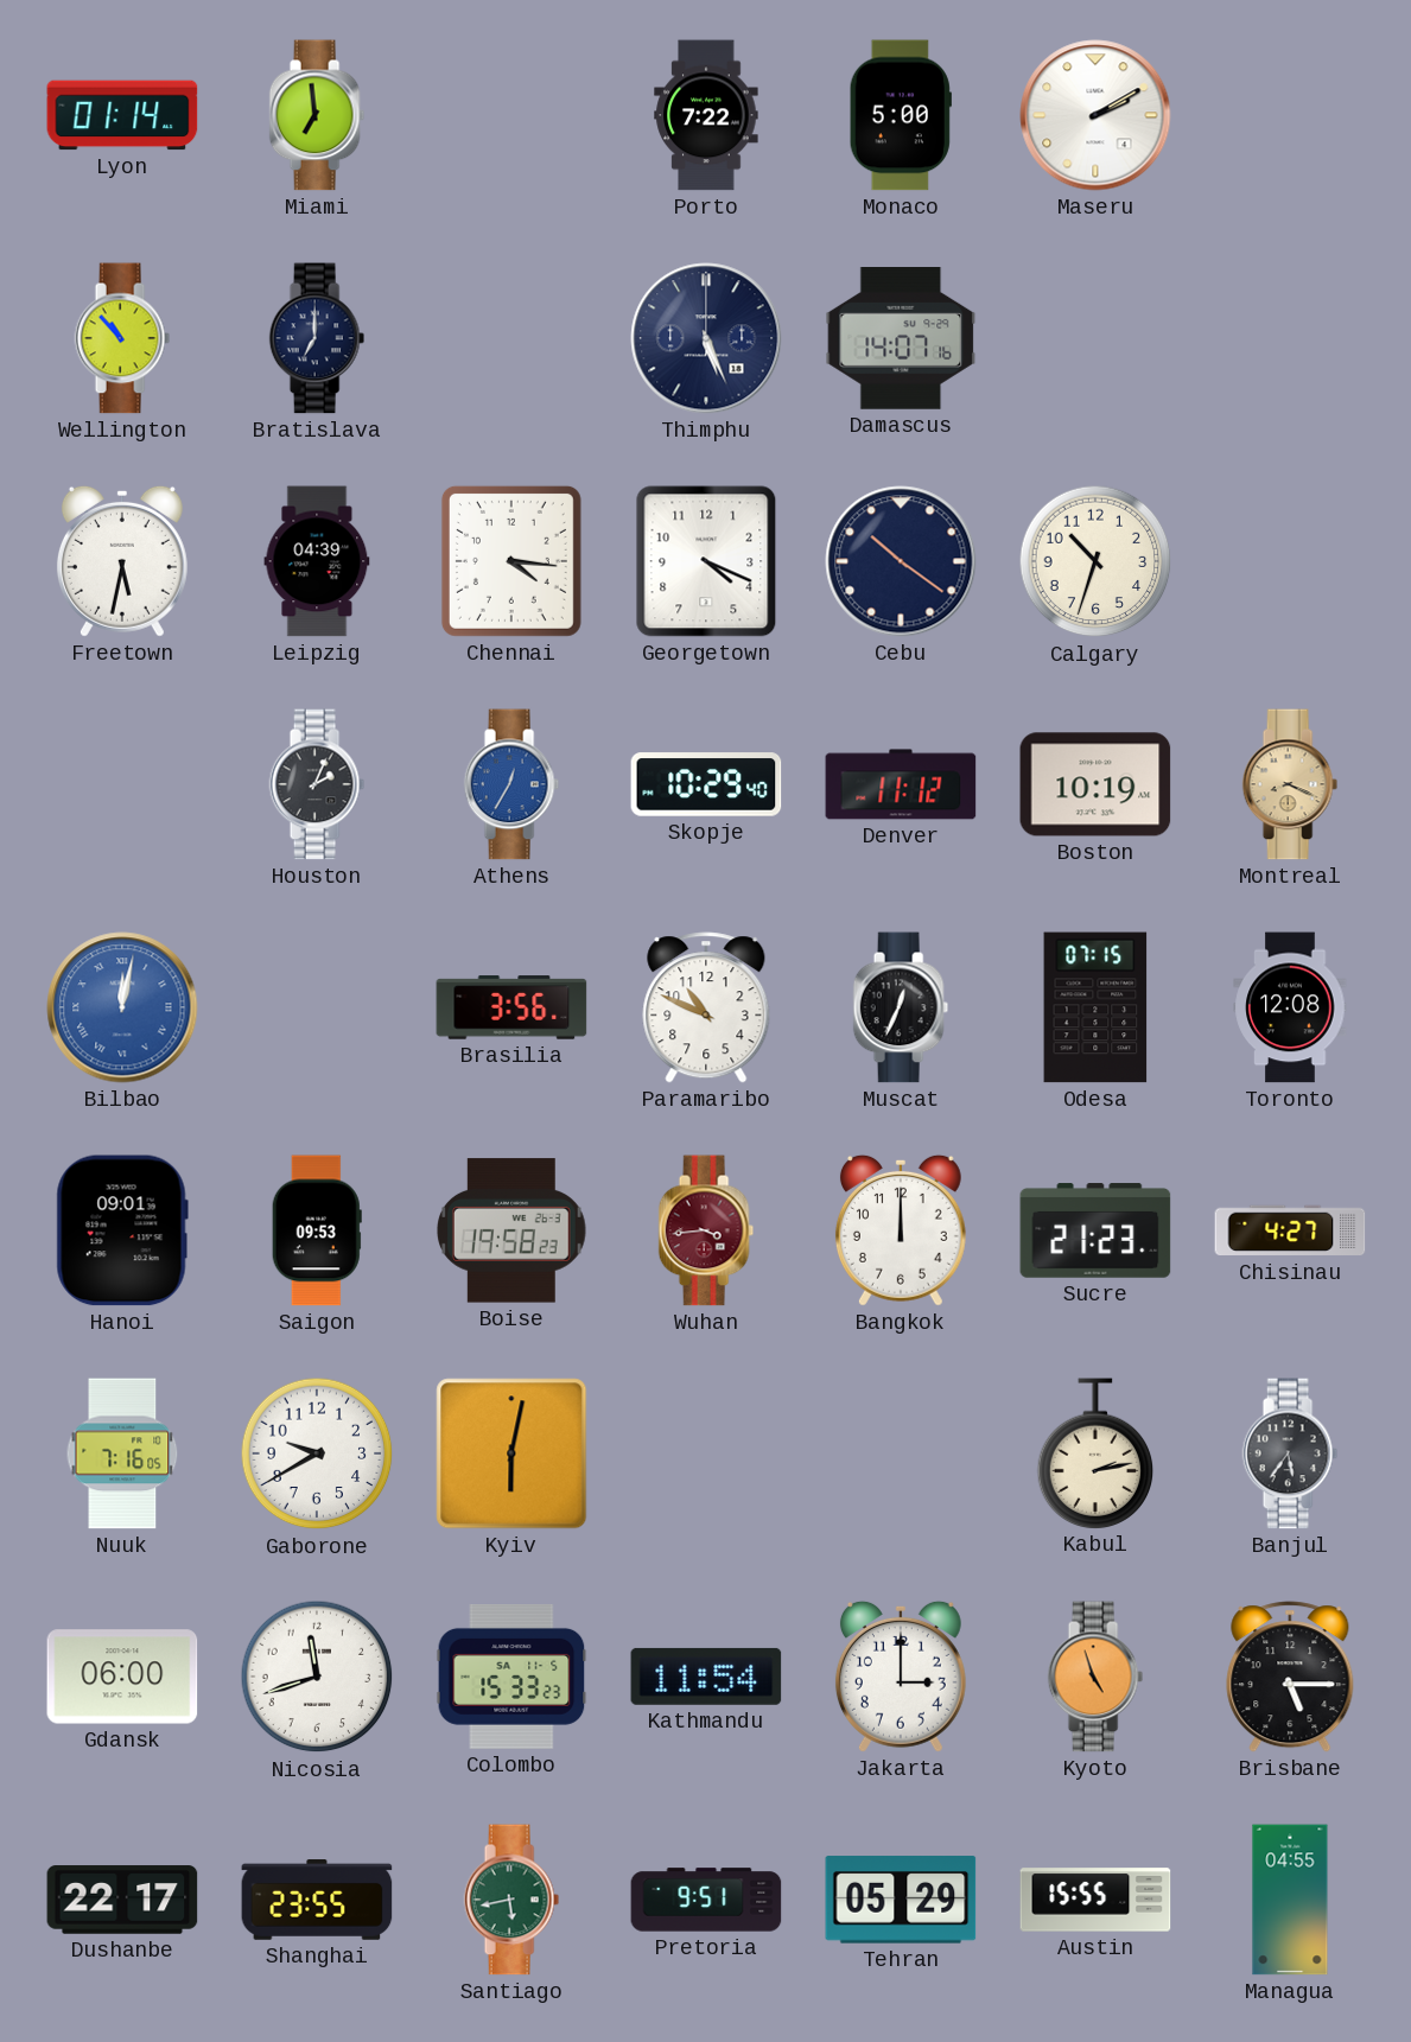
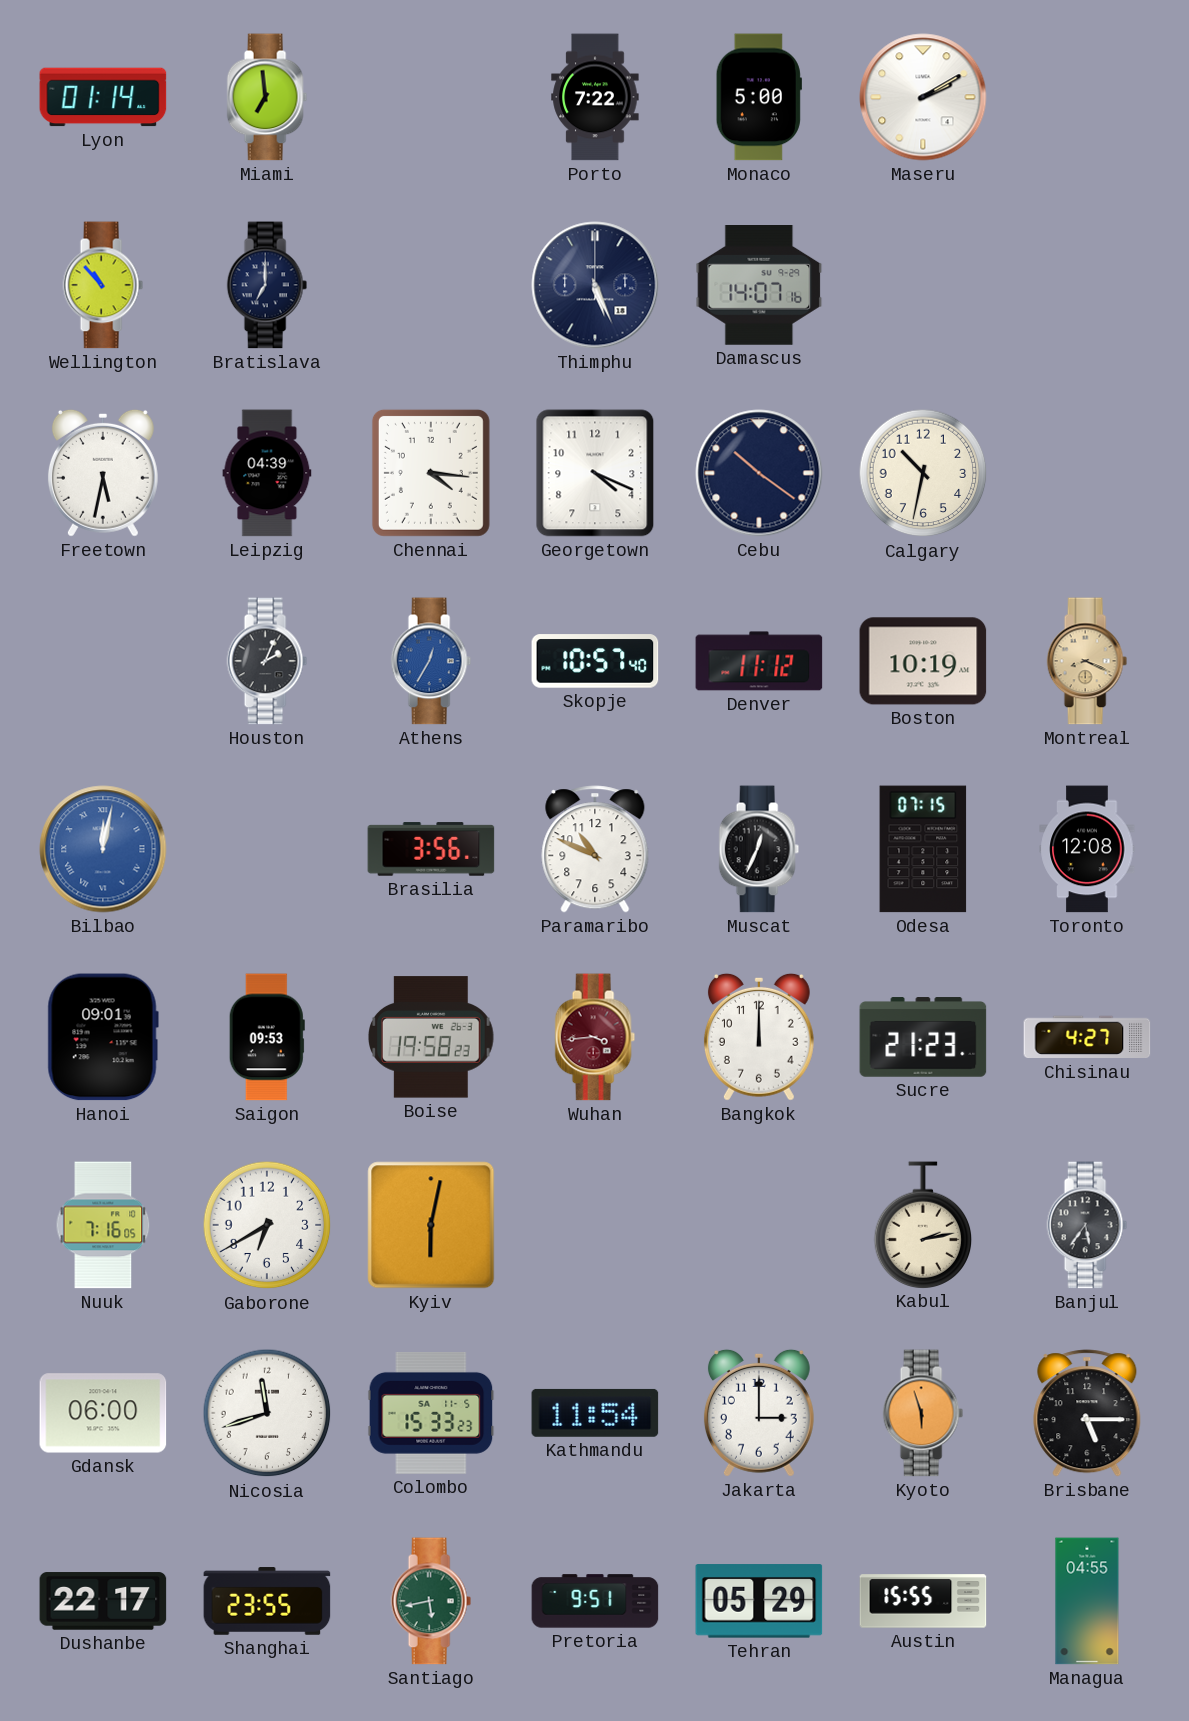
Calgary: 10:33 -> 10:32 (923, 473)
Skopje: 10:29 -> 10:57 (595, 661)
Gaborone: 9:40 -> 6:40 (267, 1225)
Kyoto: 4:57 -> 5:57 (923, 1413)
